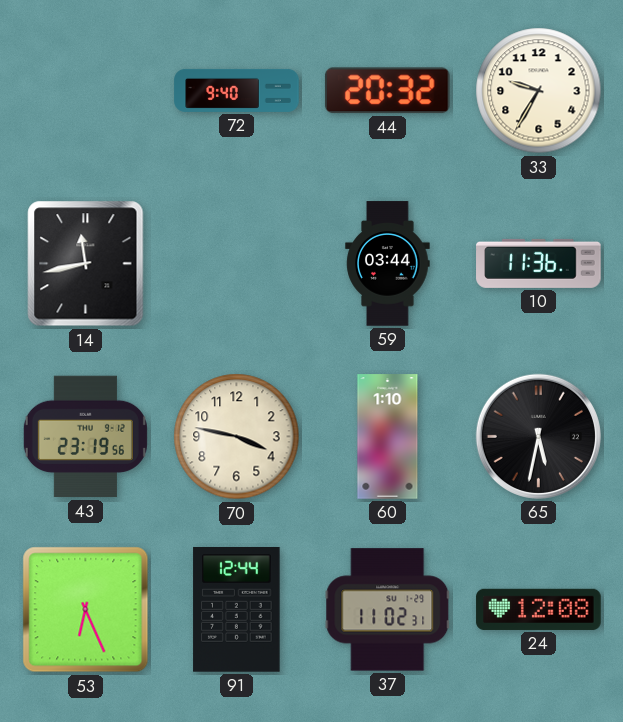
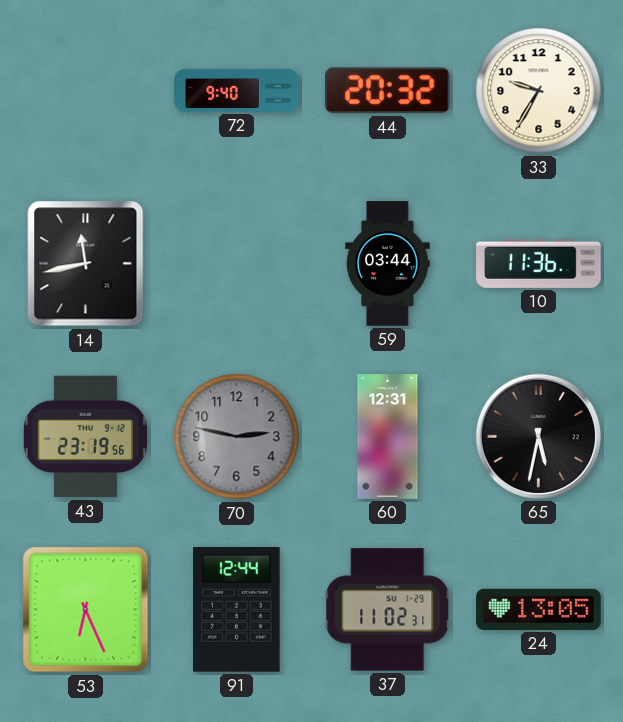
70: 3:47 -> 2:47 (237, 437)
70 dial: cream -> grey (237, 437)
60: 1:10 -> 12:31 (388, 437)
24: 12:08 -> 13:05 (539, 609)
